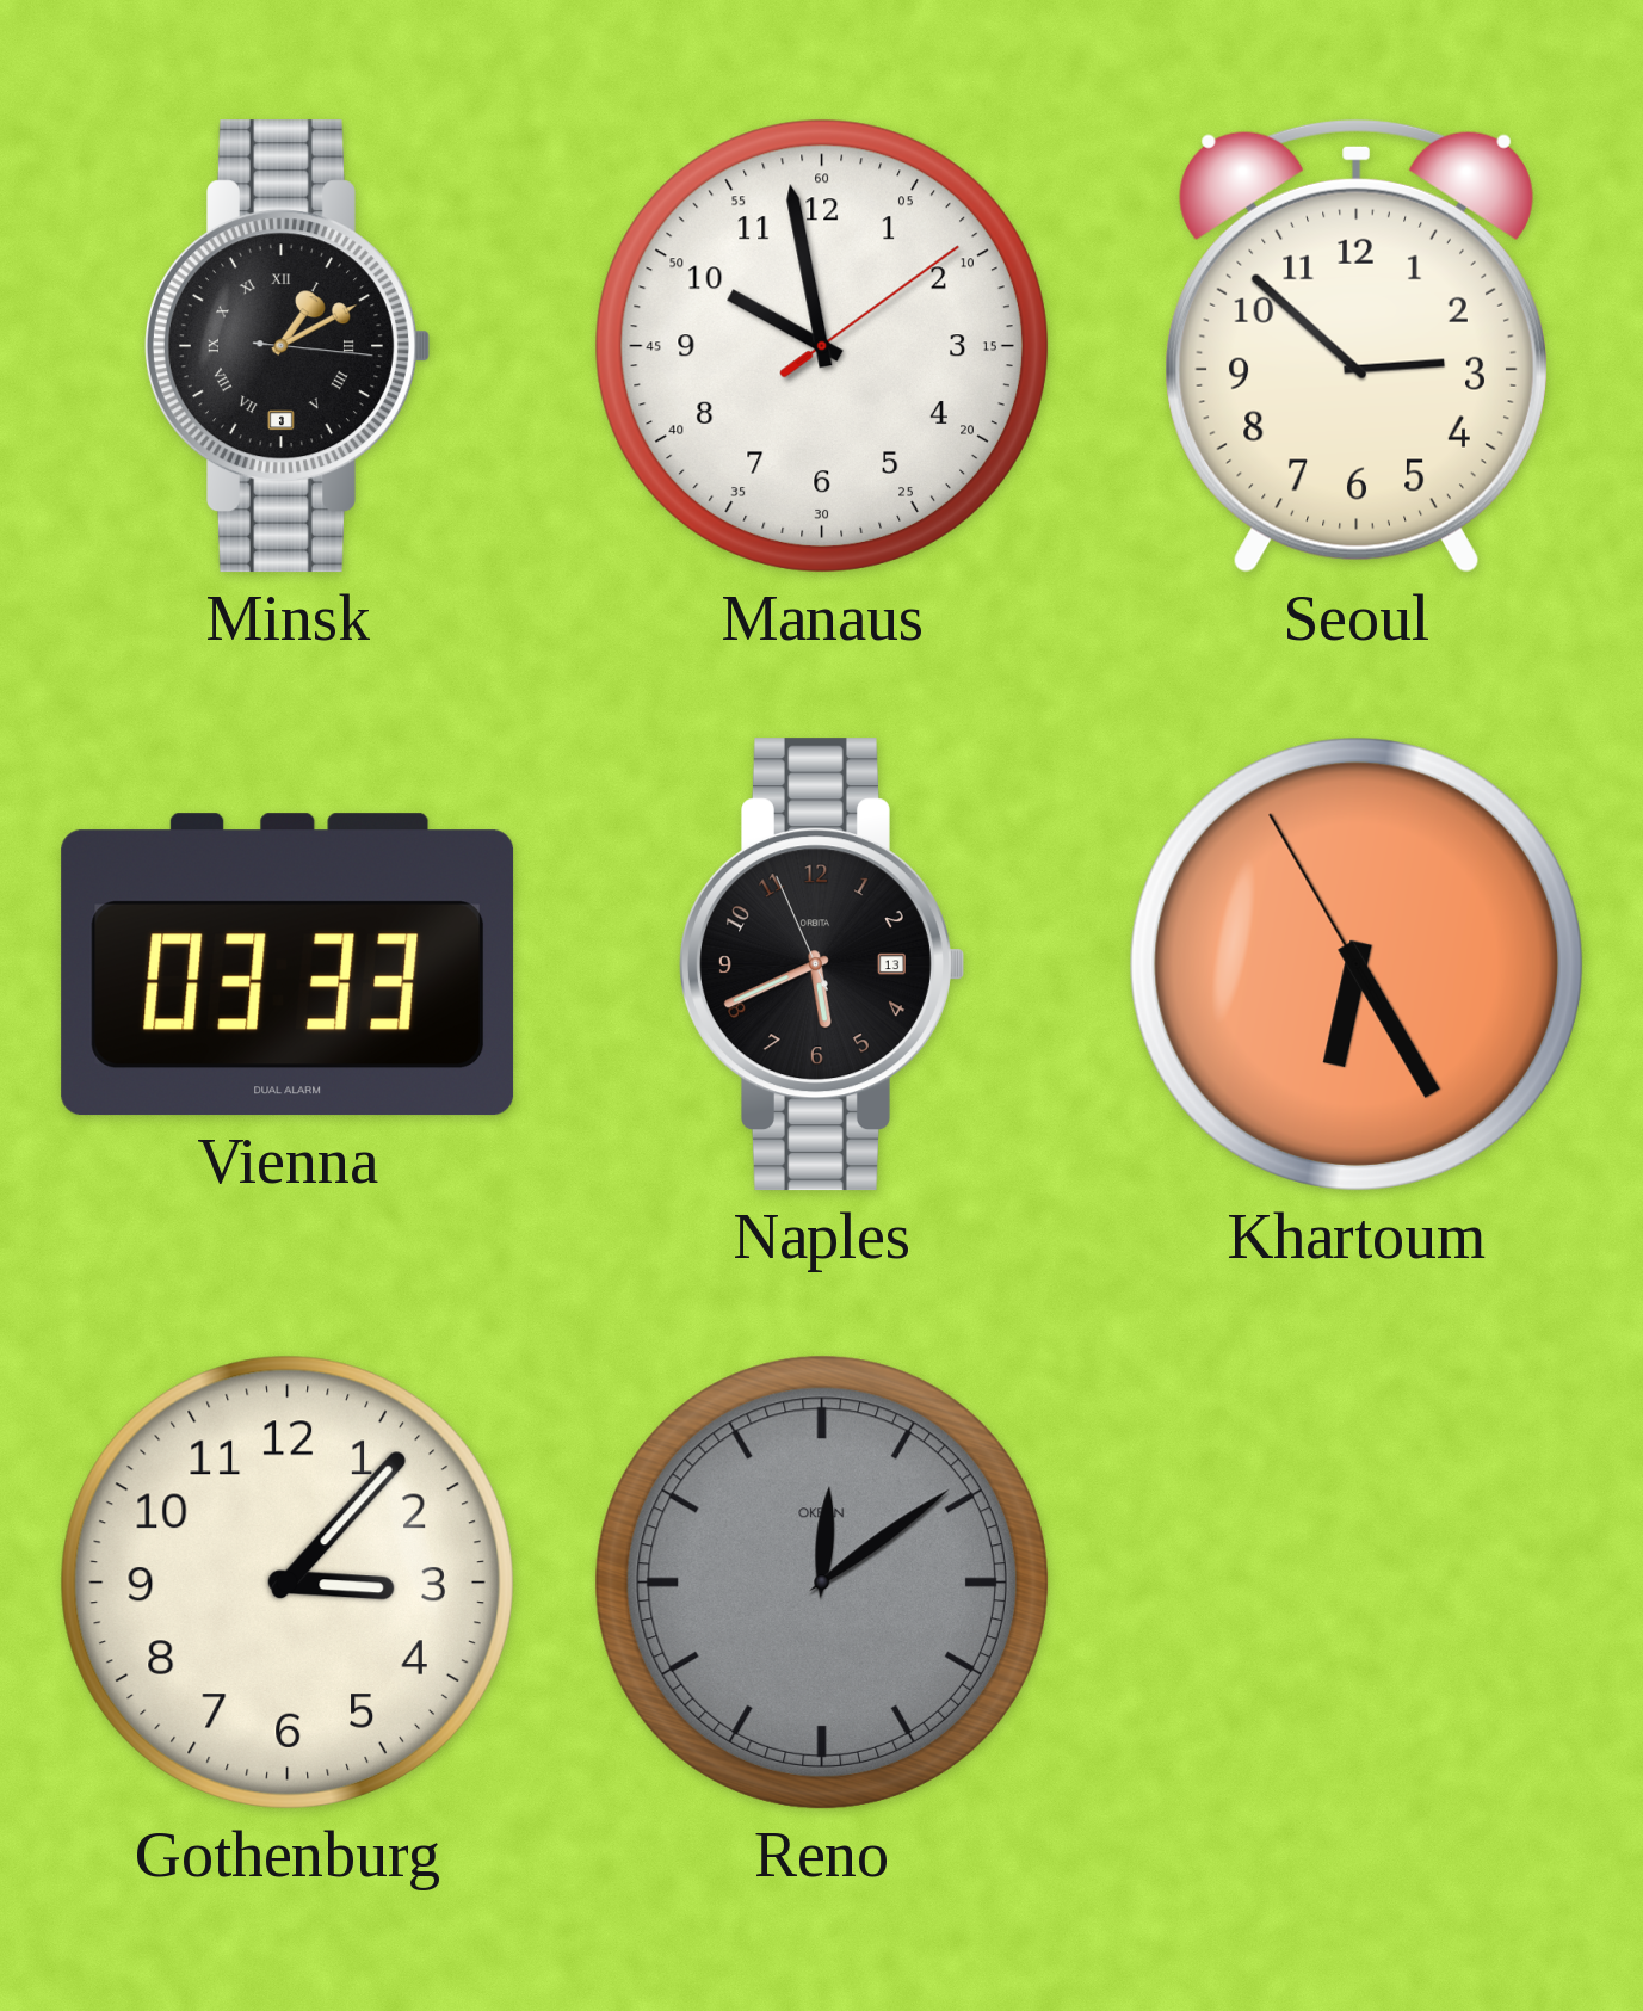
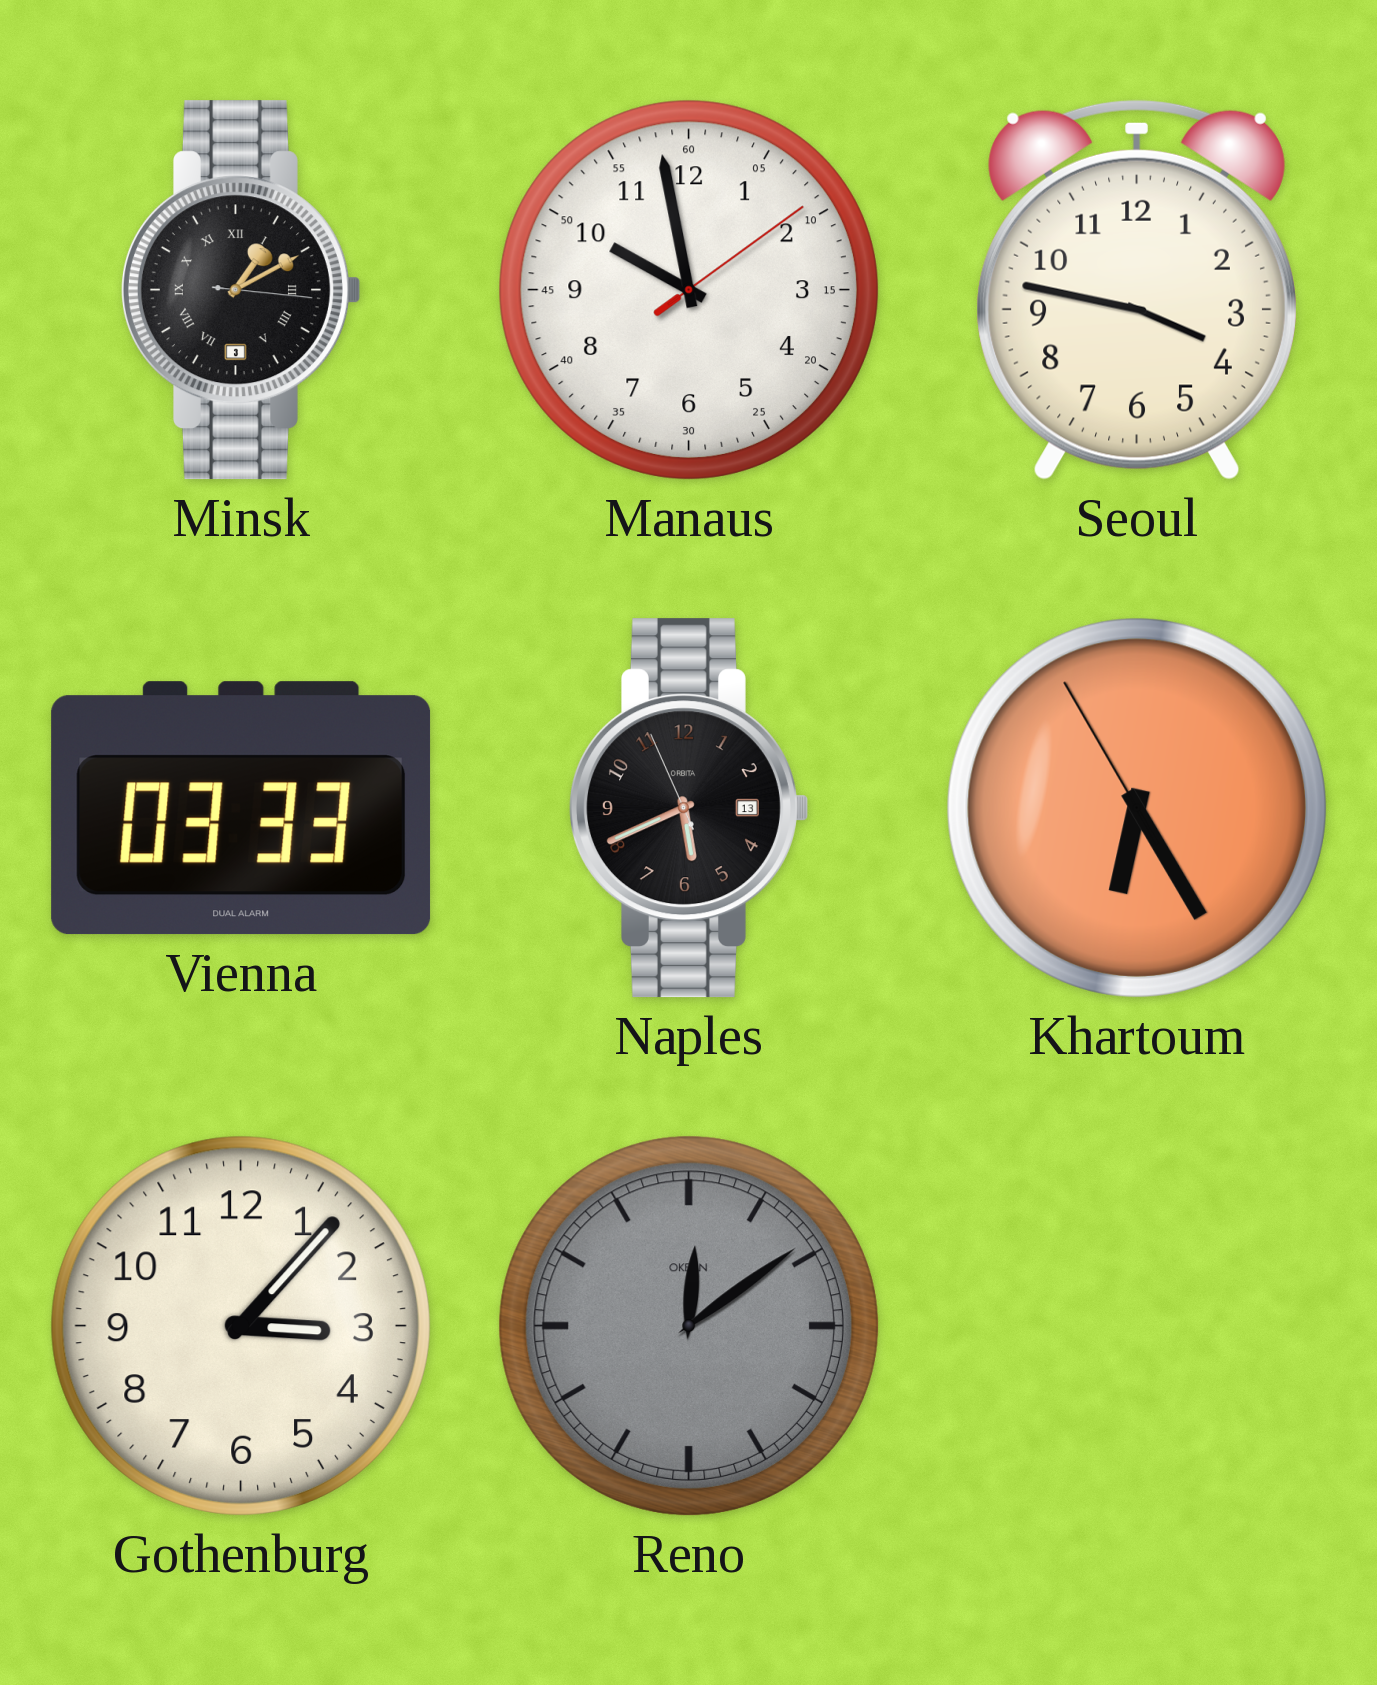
Seoul: 2:52 -> 3:47 (1137, 290)
